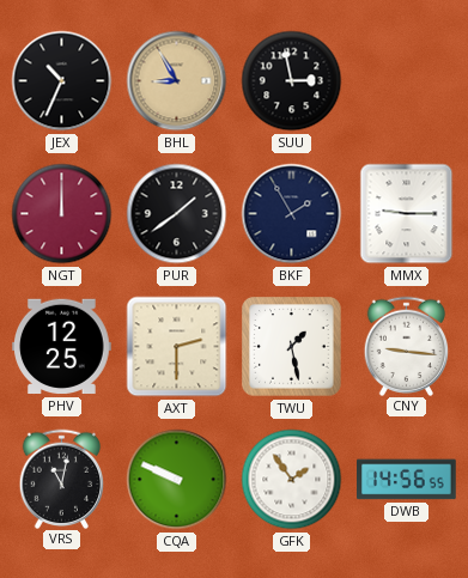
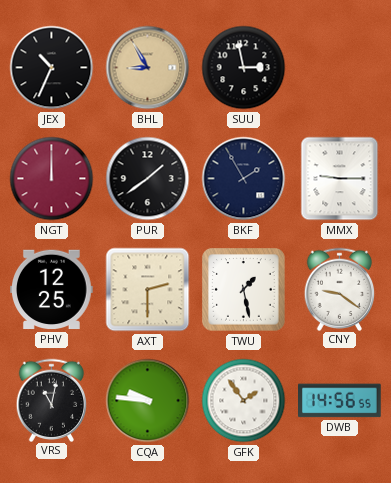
CNY: 9:16 -> 9:21 (340, 289)
CQA: 9:49 -> 9:46 (148, 401)
